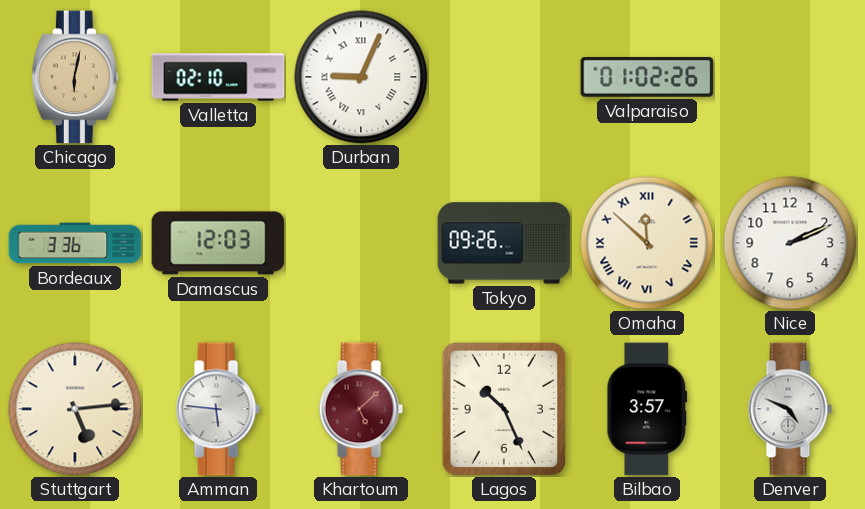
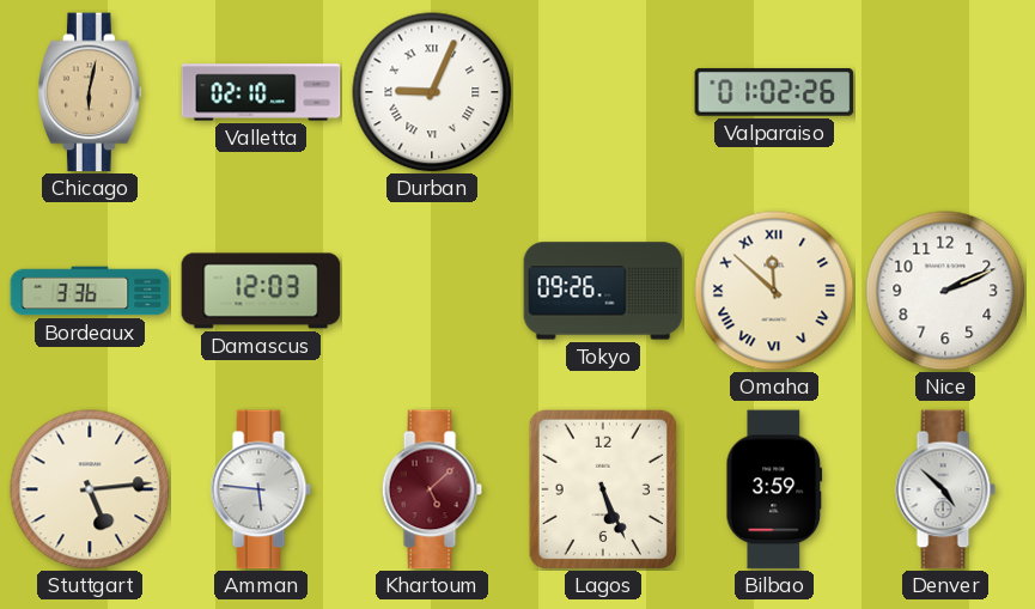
Lagos: 10:26 -> 5:26 (603, 489)
Bilbao: 3:57 -> 3:59 (774, 489)
Denver: 4:49 -> 4:52 (945, 489)
